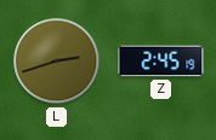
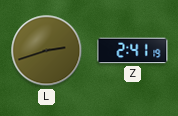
Z: 2:45 -> 2:41 (133, 51)
